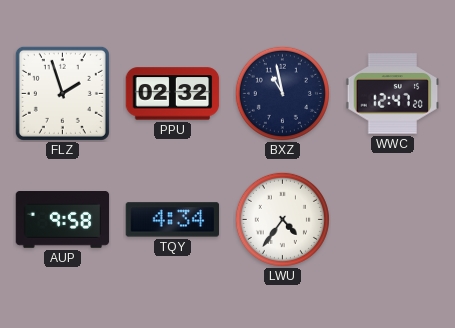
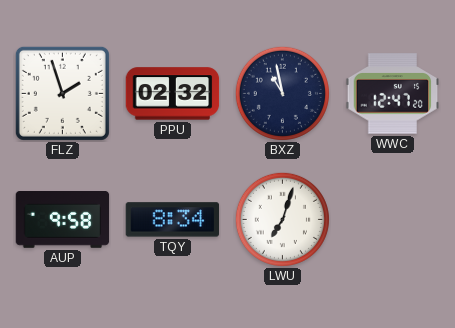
TQY: 4:34 -> 8:34 (173, 220)
LWU: 4:36 -> 7:03 (282, 219)
